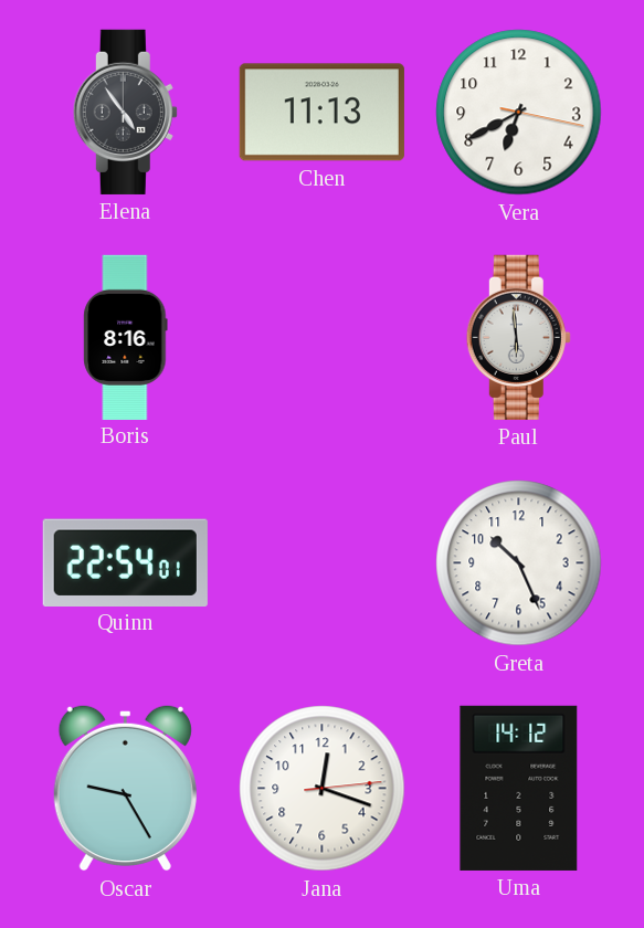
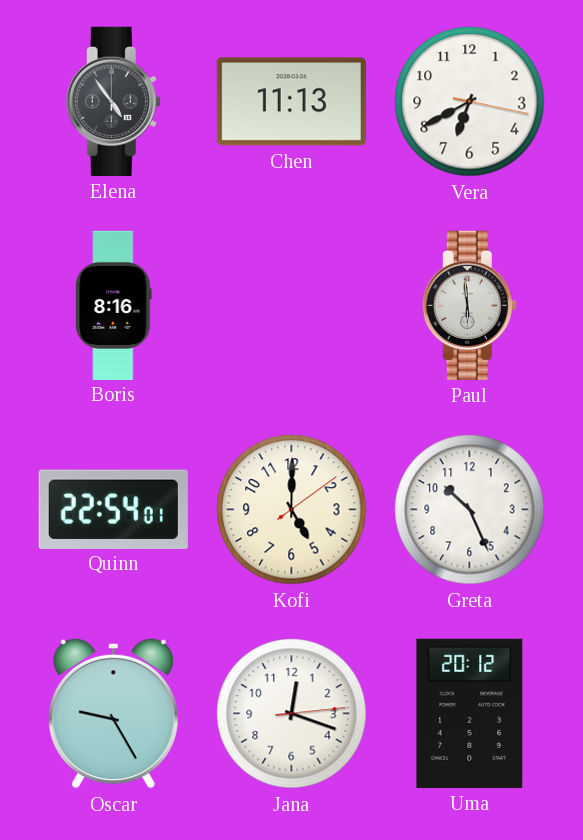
Kofi: none -> 5:00 (292, 510)
Uma: 14:12 -> 20:12 (470, 713)
